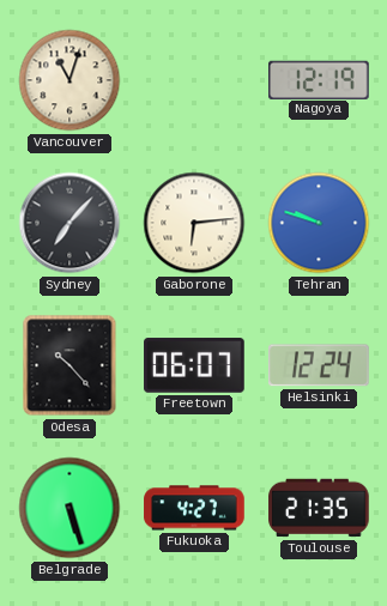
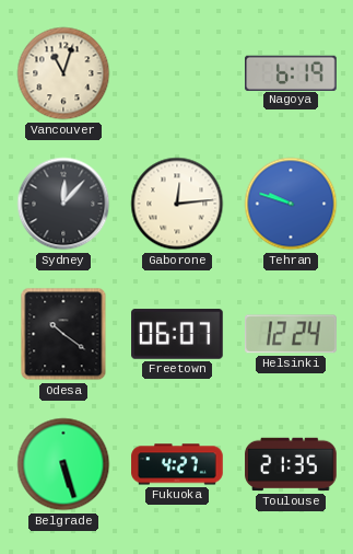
Nagoya: 12:19 -> 6:19 (292, 72)
Sydney: 7:07 -> 12:07 (63, 204)
Gaborone: 6:14 -> 12:14 (177, 204)
Odesa: 10:23 -> 10:21 (63, 334)
